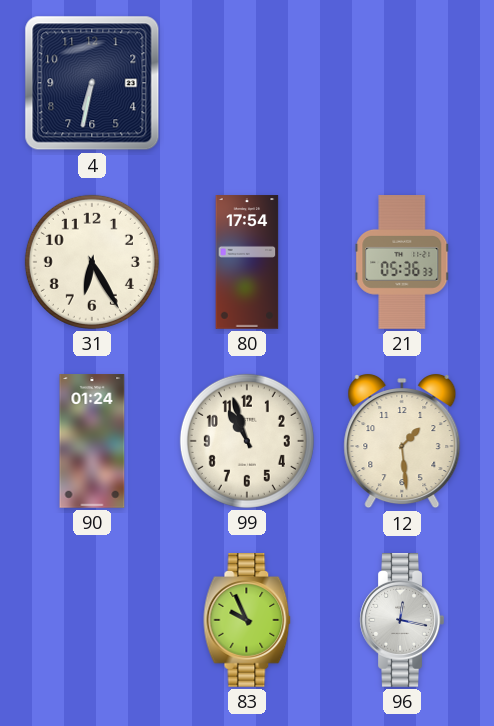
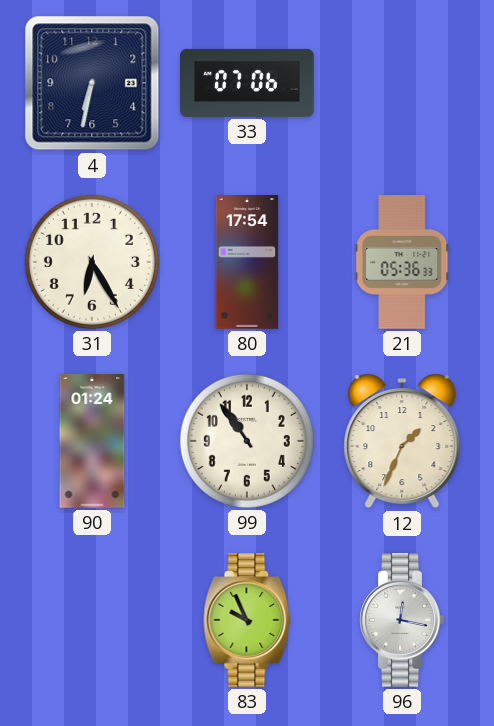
33: none -> 07:06 (247, 83)
99: 10:57 -> 10:54 (247, 441)
12: 1:29 -> 1:34 (402, 442)
